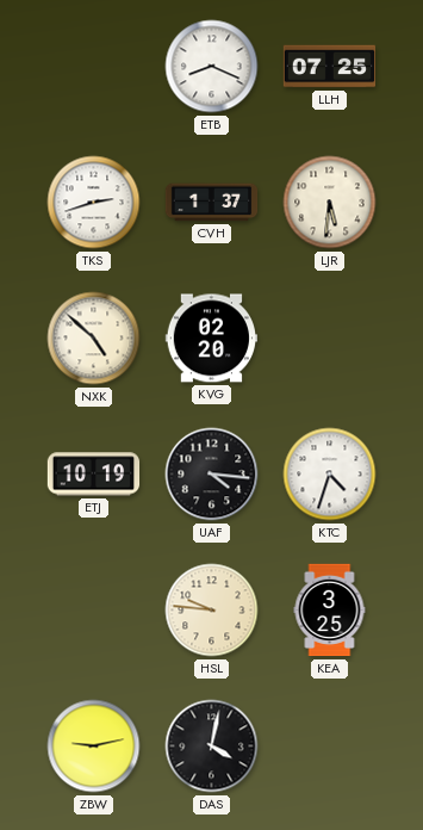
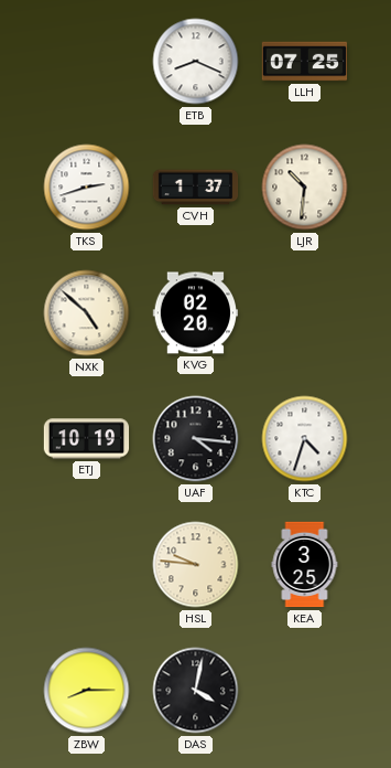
LJR: 5:31 -> 10:31 (305, 188)
ZBW: 9:13 -> 8:15 (87, 691)
